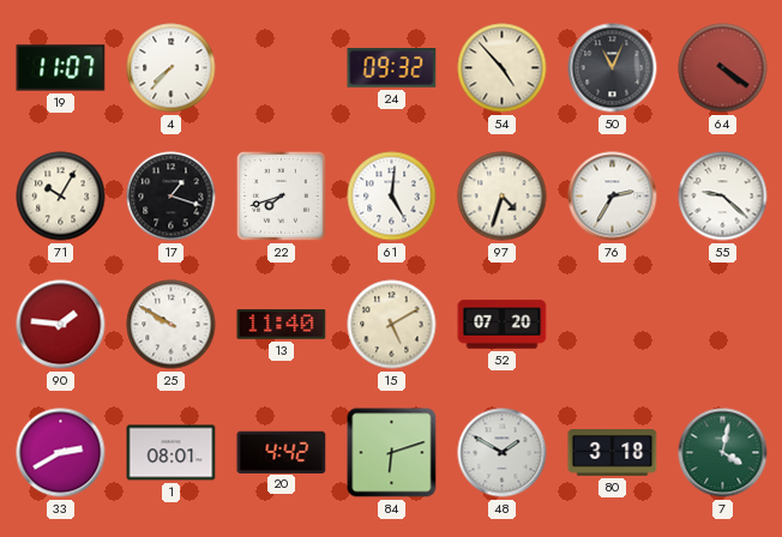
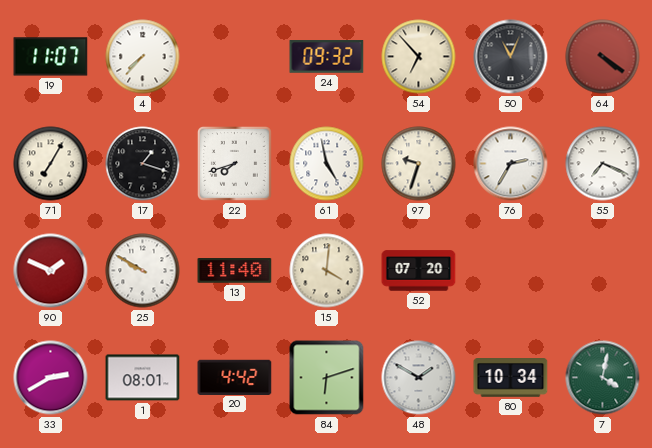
54: 4:53 -> 6:53 (419, 57)
71: 10:05 -> 7:05 (51, 164)
61: 5:01 -> 4:58 (327, 164)
97: 4:33 -> 9:33 (419, 164)
55: 9:22 -> 7:19 (603, 164)
90: 1:46 -> 1:49 (51, 271)
15: 5:10 -> 4:01 (327, 271)
80: 3:18 -> 10:34 (511, 378)
